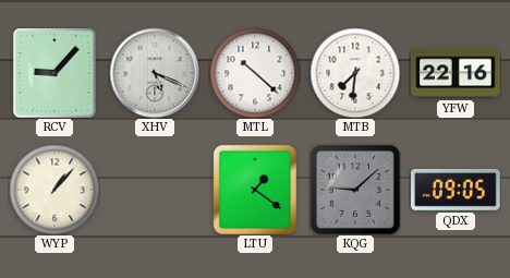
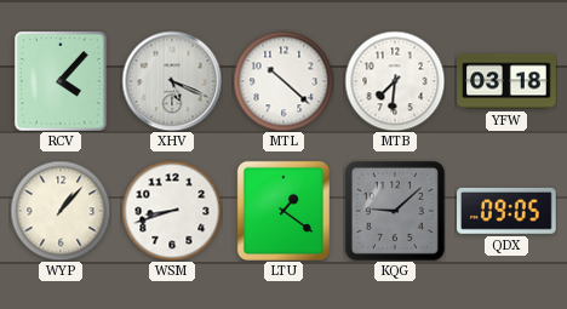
RCV: 9:07 -> 4:07 (61, 81)
YFW: 22:16 -> 03:18 (506, 81)
WSM: none -> 8:42 (172, 211)
